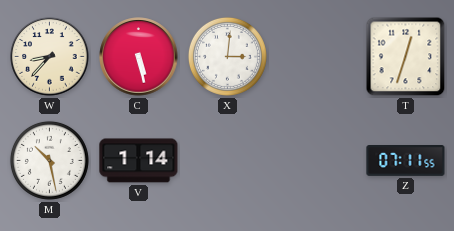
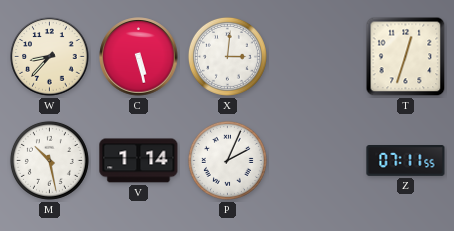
P: none -> 2:04 (227, 160)
